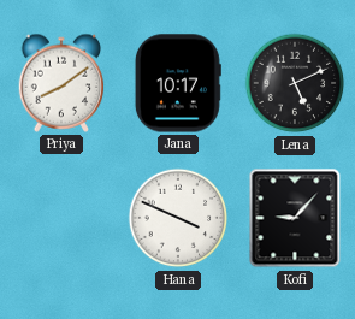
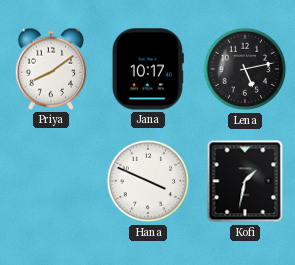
Lena: 5:11 -> 5:13 (245, 69)
Kofi: 9:07 -> 1:32 (245, 181)
